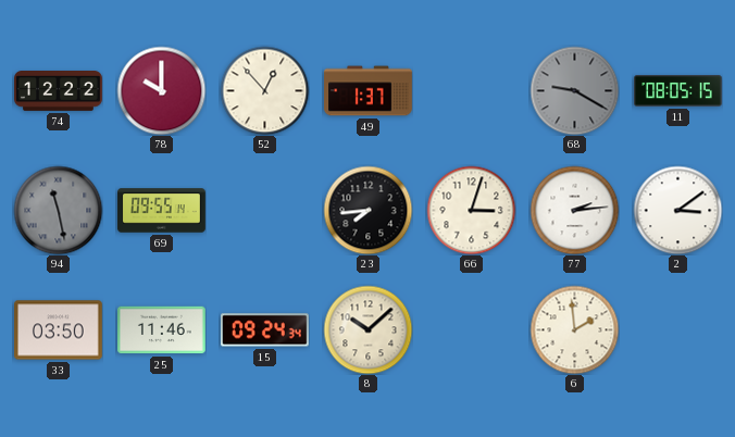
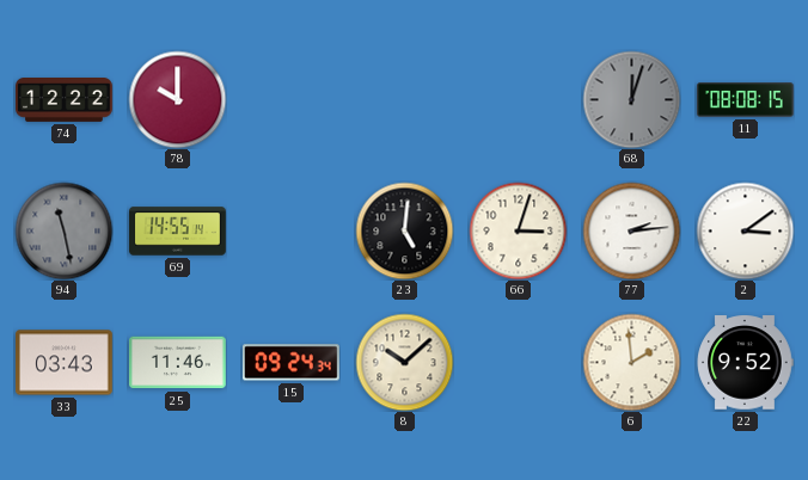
52: 12:53 -> none (264, 90)
49: 1:37 -> none (369, 91)
68: 9:20 -> 12:03 (631, 99)
11: 08:05 -> 08:08 (746, 100)
69: 09:55 -> 14:55 (178, 232)
23: 7:44 -> 5:01 (404, 230)
33: 03:50 -> 03:43 (65, 363)
22: none -> 9:52 (745, 363)
